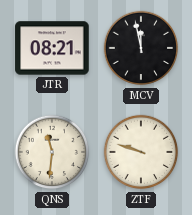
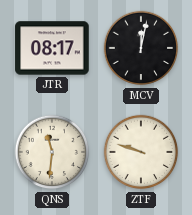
JTR: 08:21 -> 08:17 (52, 48)
MCV: 11:58 -> 12:02 (141, 48)
